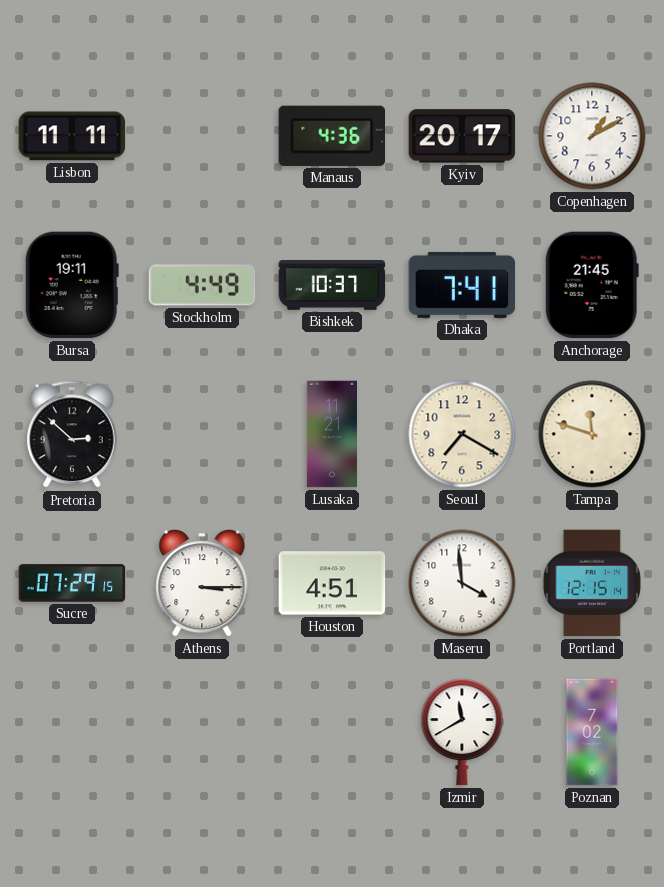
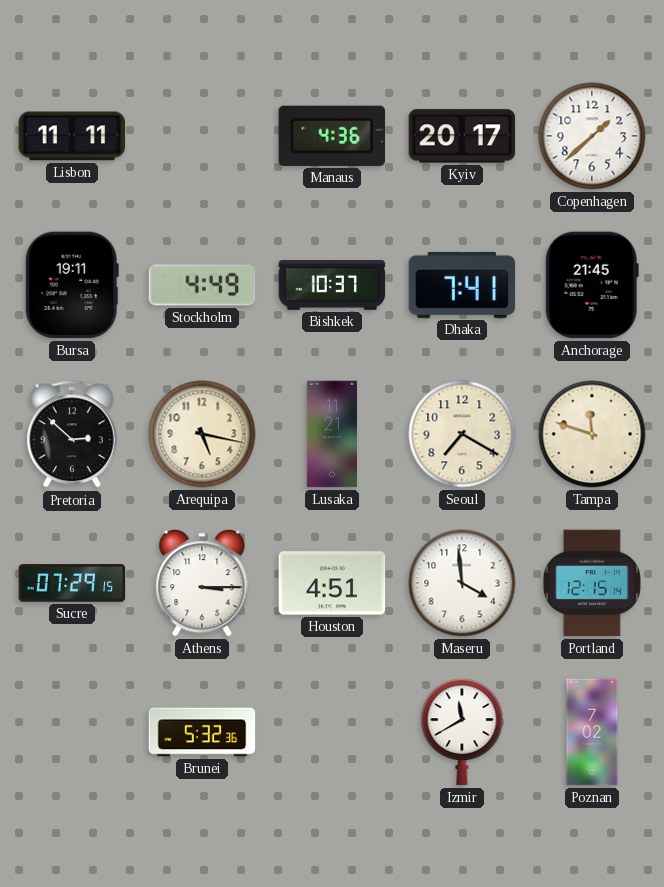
Copenhagen: 1:10 -> 1:38 (592, 136)
Arequipa: none -> 5:17 (202, 434)
Brunei: none -> 5:32 (202, 732)
